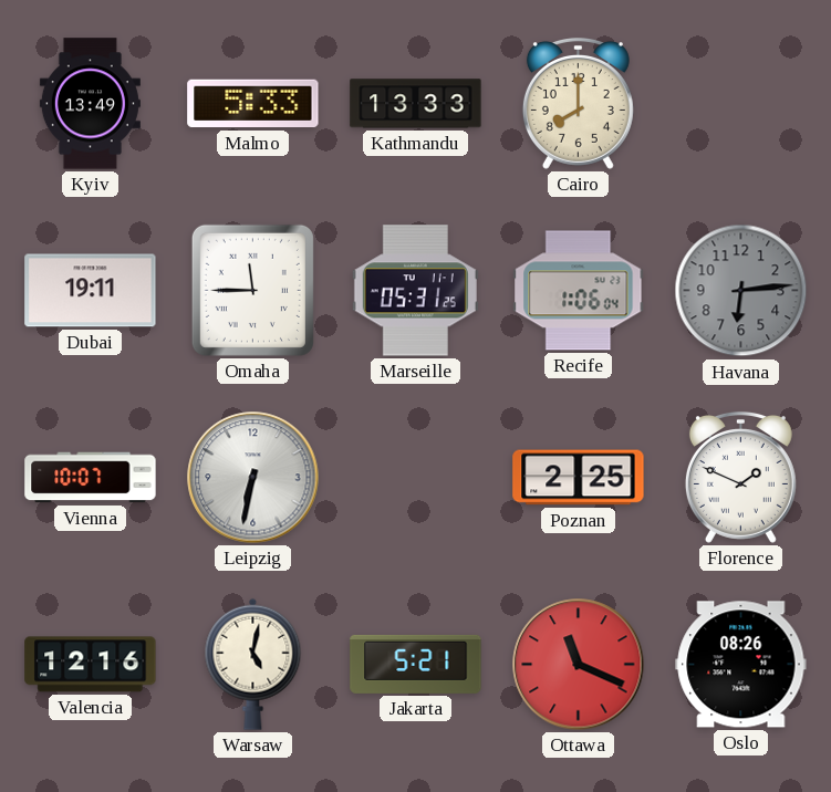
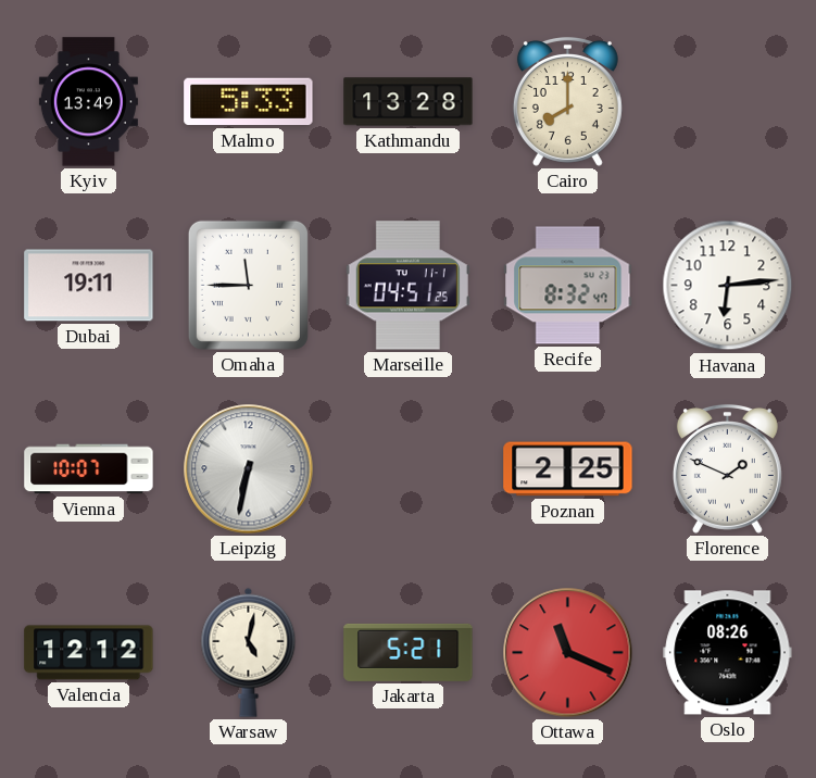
Kathmandu: 13:33 -> 13:28 (409, 102)
Marseille: 05:31 -> 04:51 (407, 286)
Recife: 1:06 -> 8:32 (568, 286)
Havana dial: grey -> white (728, 286)
Valencia: 12:16 -> 12:12 (89, 653)
